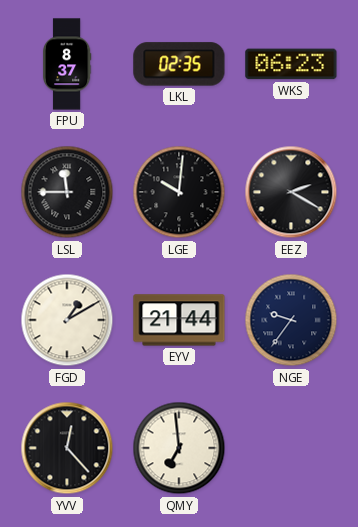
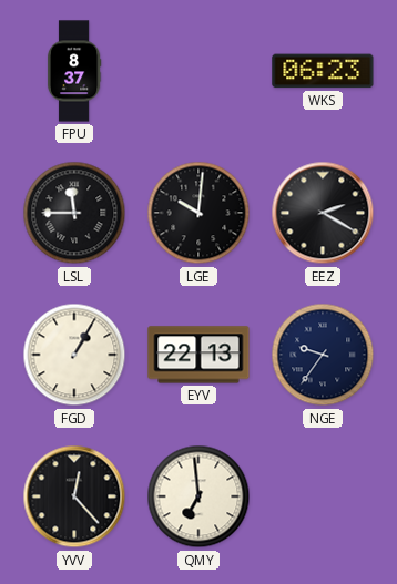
LKL: 02:35 -> none (179, 64)
FGD: 1:10 -> 1:05 (74, 355)
EYV: 21:44 -> 22:13 (198, 355)
